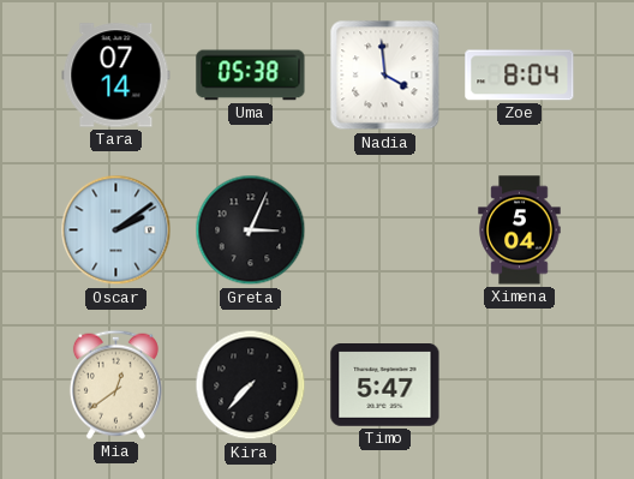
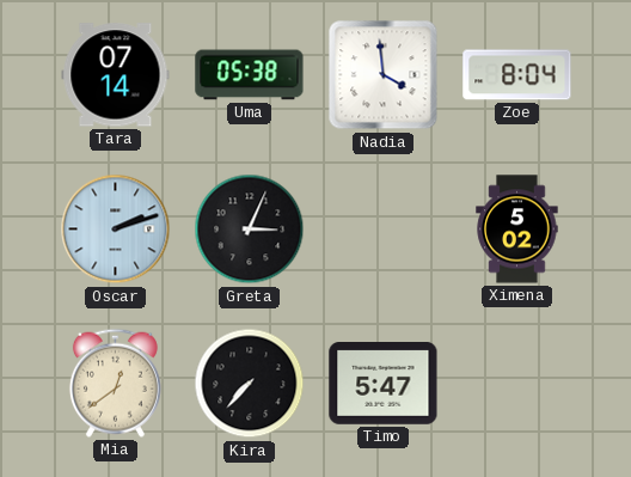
Oscar: 2:09 -> 2:12 (116, 230)
Ximena: 5:04 -> 5:02 (517, 230)
